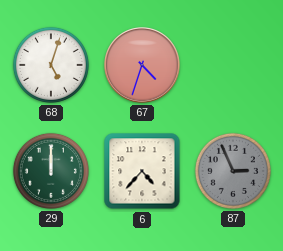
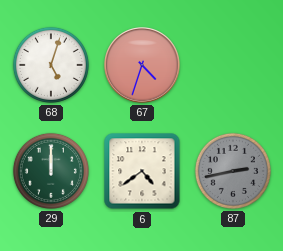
6: 4:37 -> 4:39 (142, 171)
87: 2:56 -> 2:43 (233, 171)
